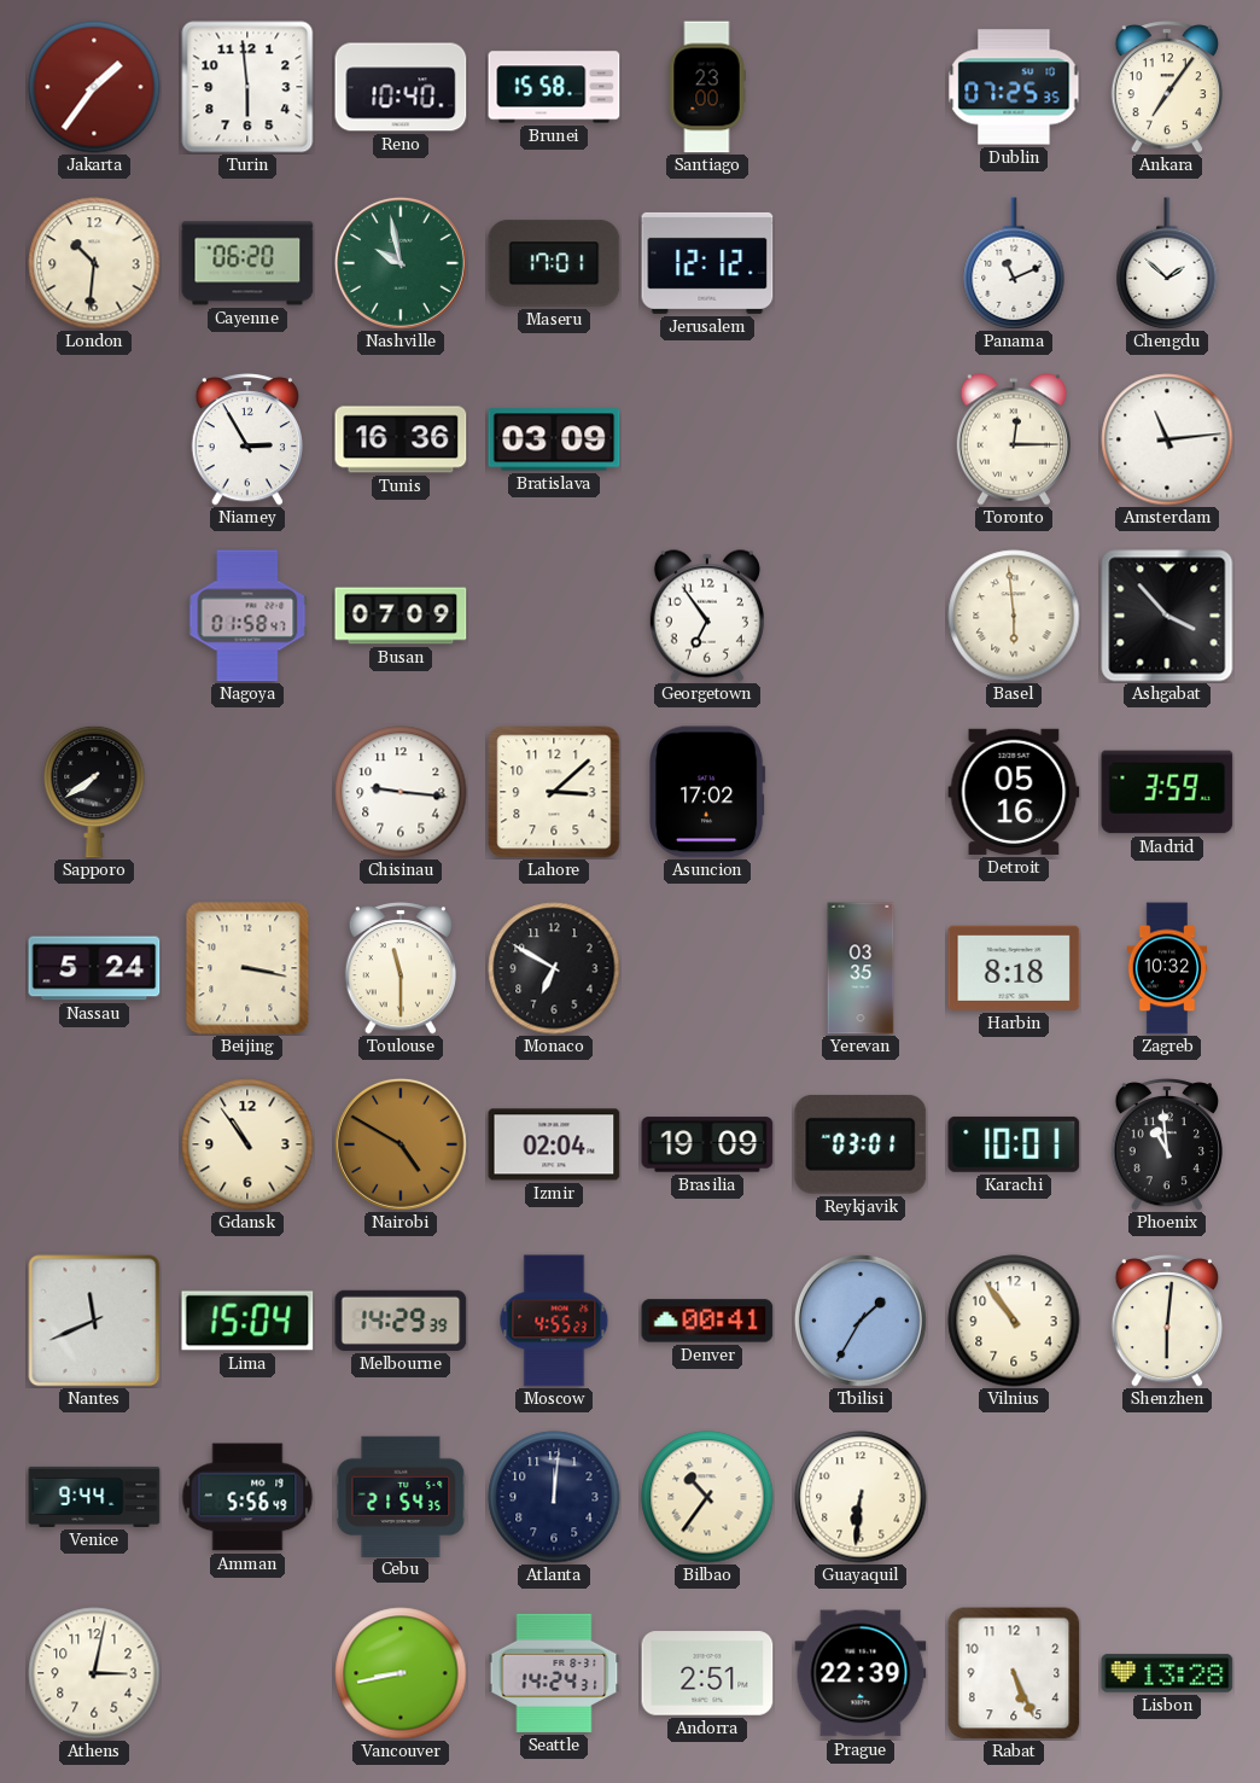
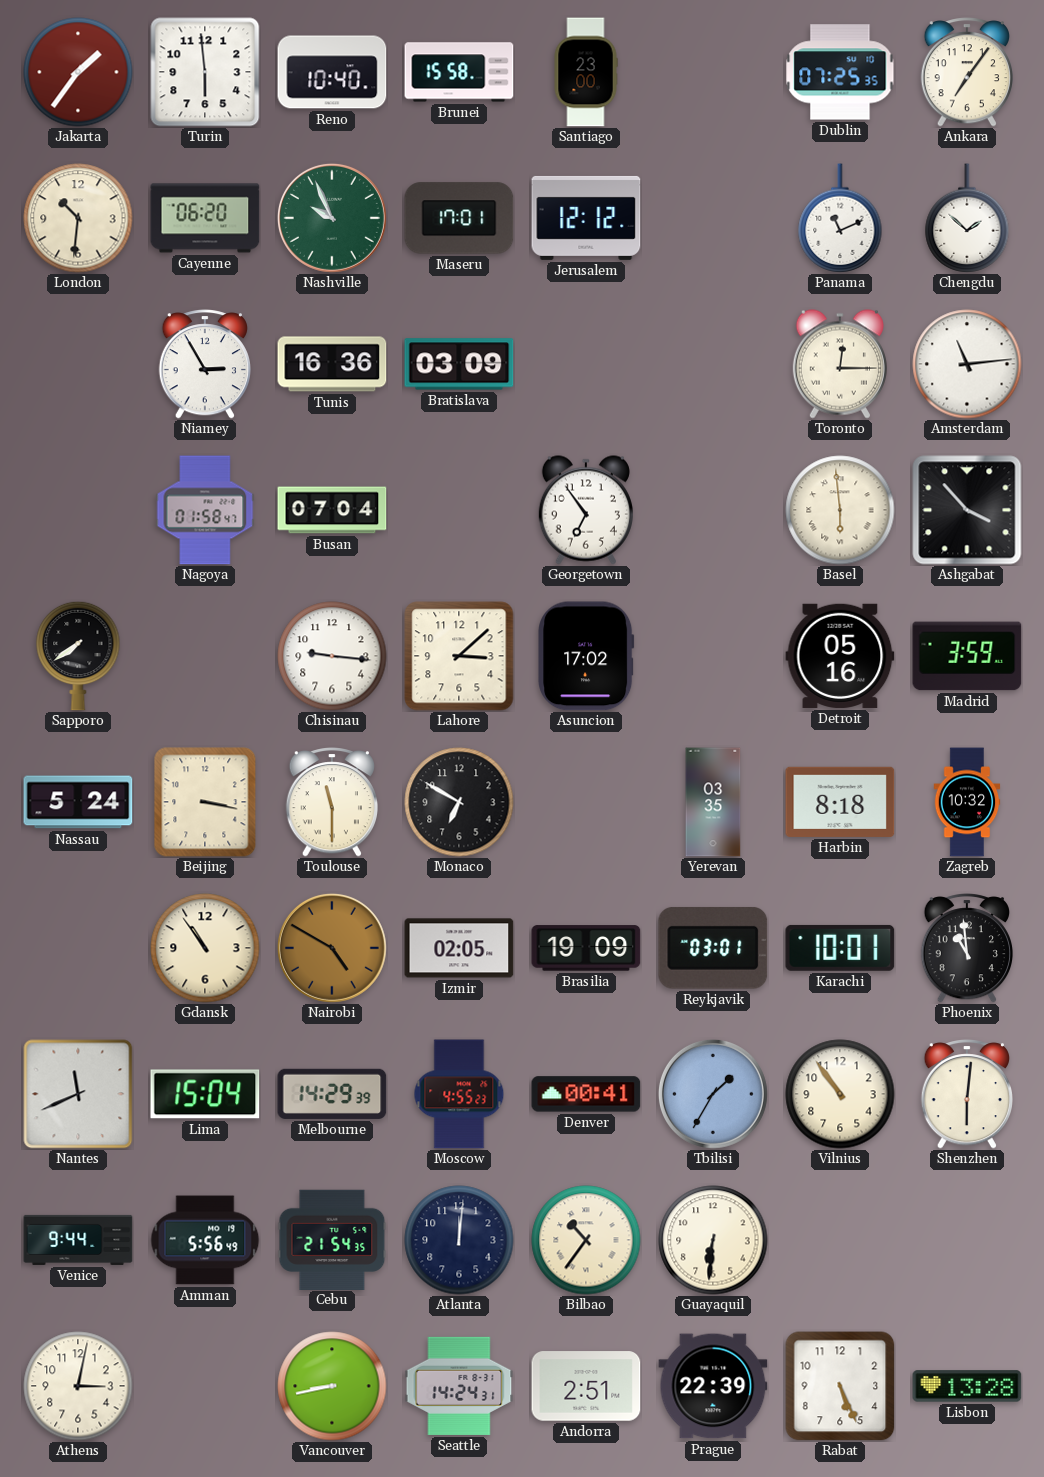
Nashville: 9:58 -> 9:56 (332, 218)
Busan: 07:09 -> 07:04 (332, 510)
Izmir: 02:04 -> 02:05 (459, 948)
